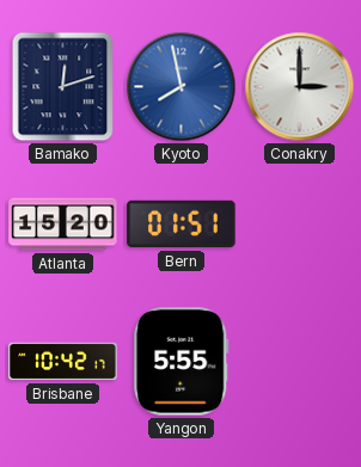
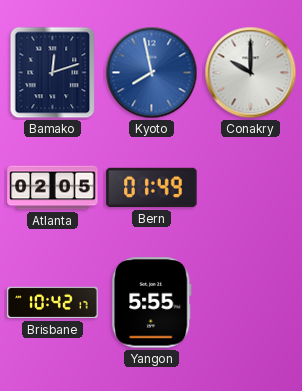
Conakry: 3:00 -> 10:00 (251, 73)
Atlanta: 15:20 -> 02:05 (53, 188)
Bern: 01:51 -> 01:49 (152, 188)
